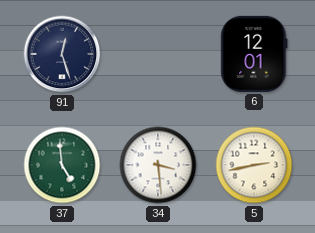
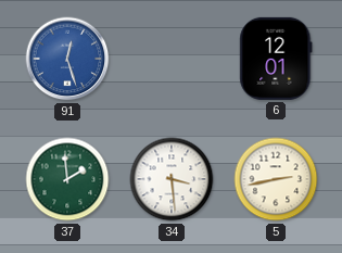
91 dial: navy -> blue (67, 59)
37: 4:59 -> 1:59 (67, 179)
